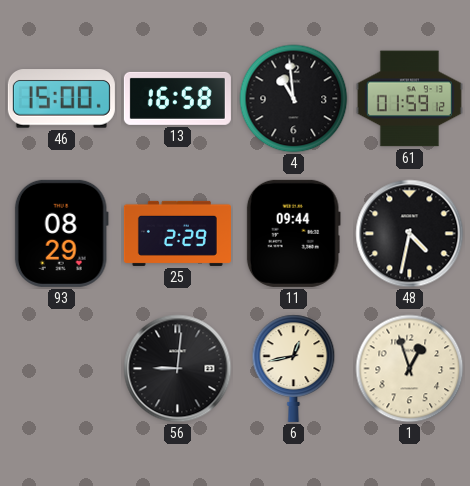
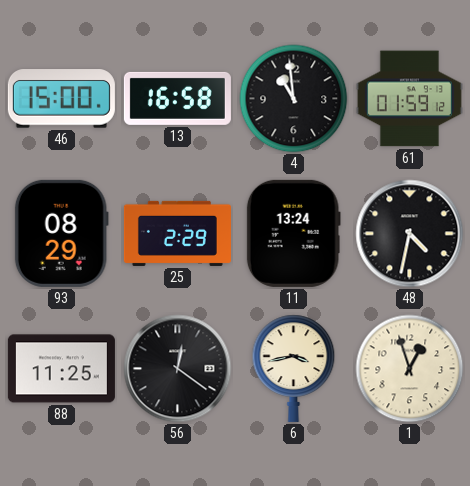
11: 09:44 -> 13:24 (293, 233)
88: none -> 11:25 (61, 369)
56: 9:01 -> 12:21 (178, 369)
6: 12:43 -> 3:43 (294, 368)
